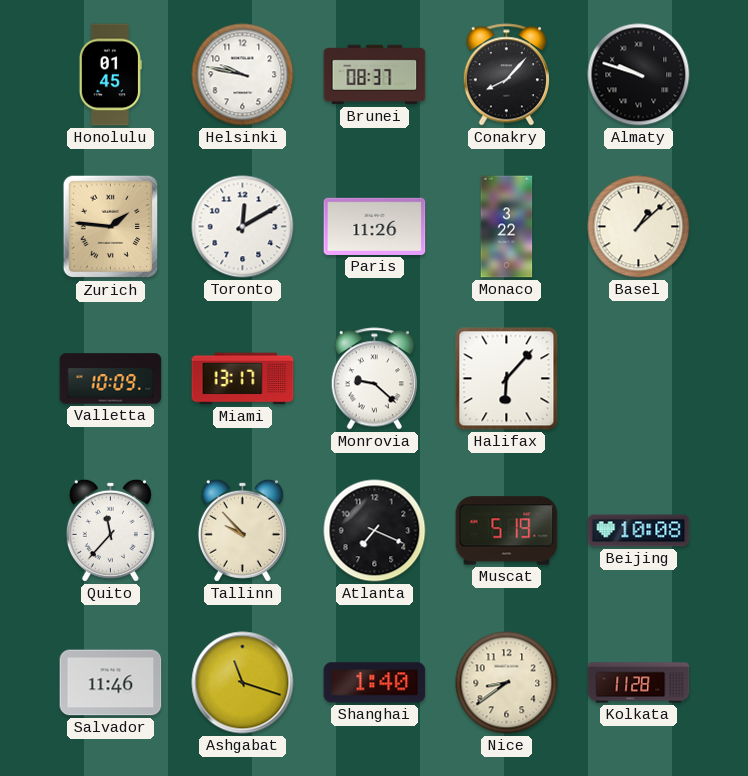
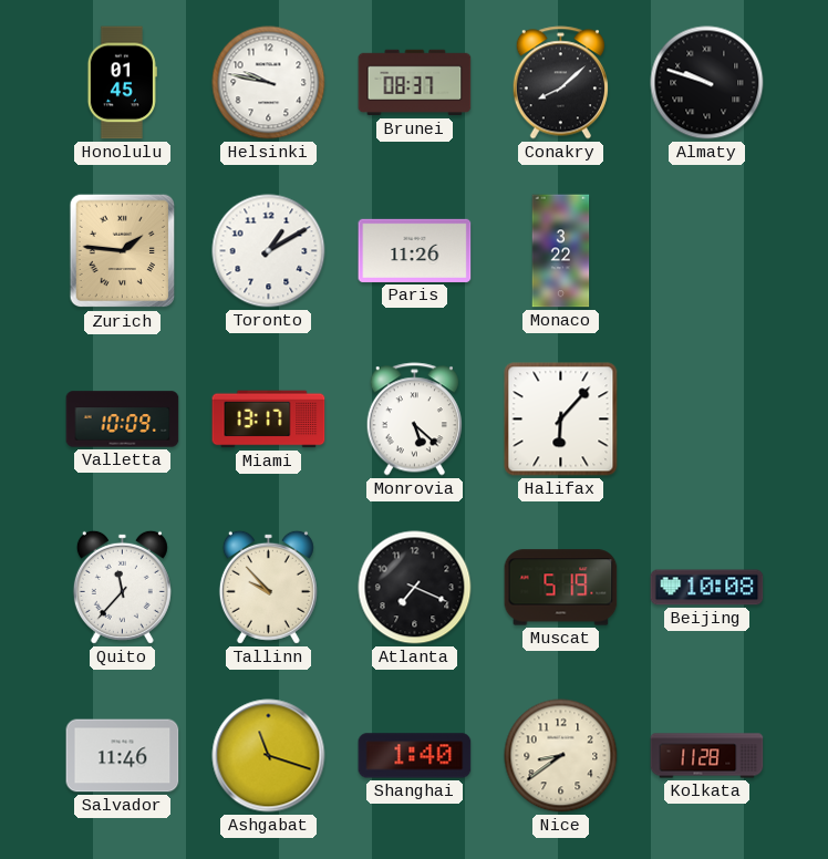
Conakry: 8:07 -> 8:08 (560, 83)
Toronto: 12:10 -> 1:10 (269, 251)
Basel: 1:08 -> none (639, 227)
Monrovia: 9:22 -> 5:22 (414, 420)
